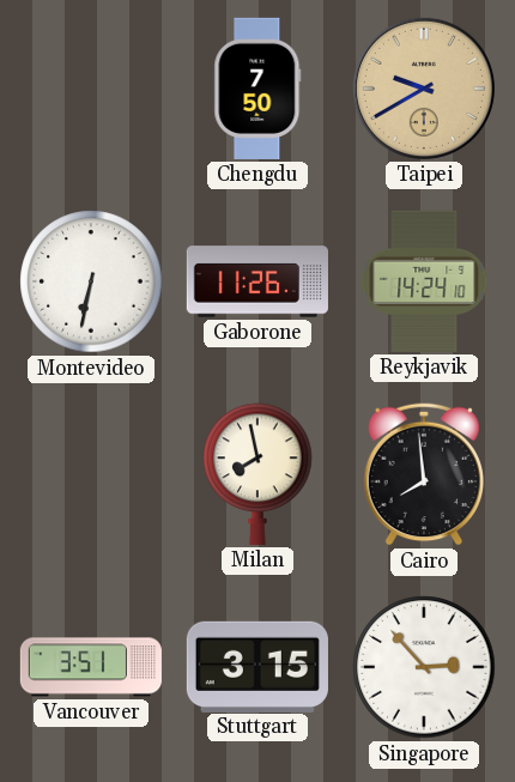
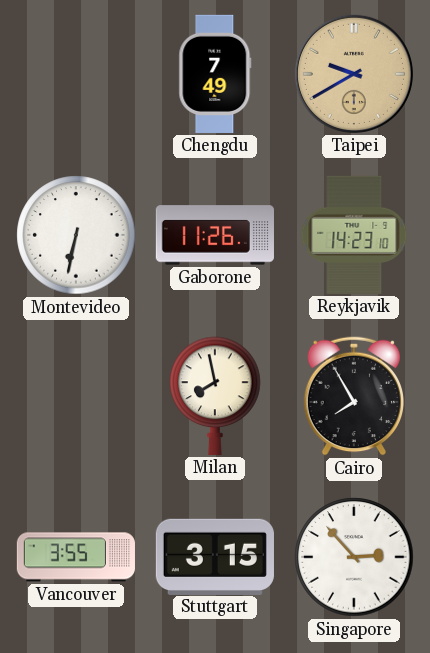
Chengdu: 7:50 -> 7:49 (215, 74)
Reykjavik: 14:24 -> 14:23 (354, 235)
Cairo: 7:59 -> 7:55 (354, 396)
Vancouver: 3:51 -> 3:55 (76, 557)
